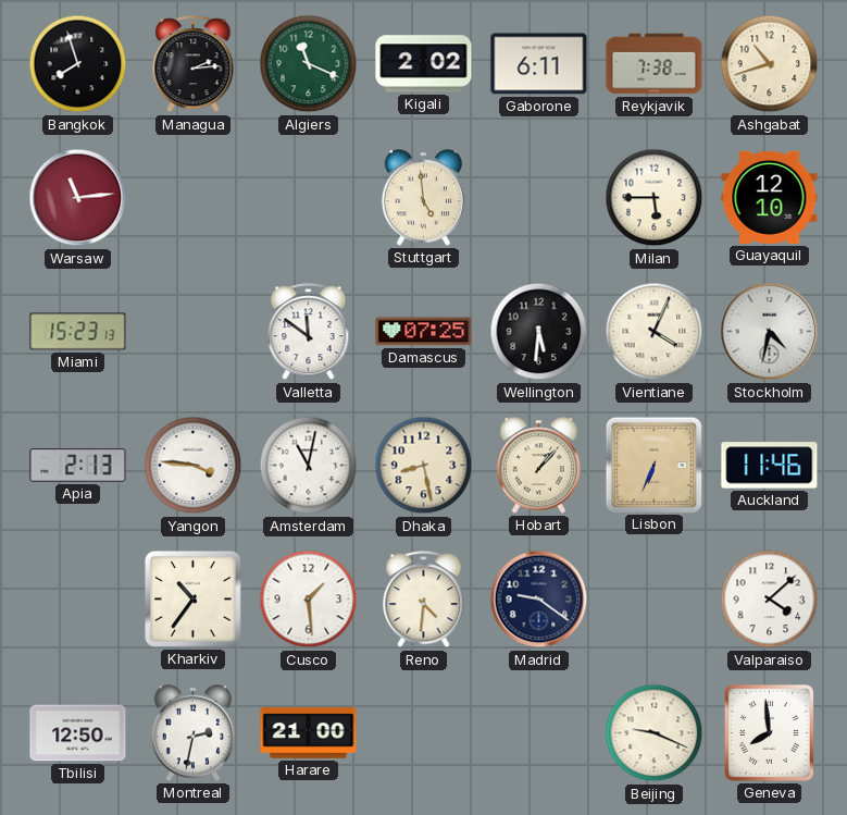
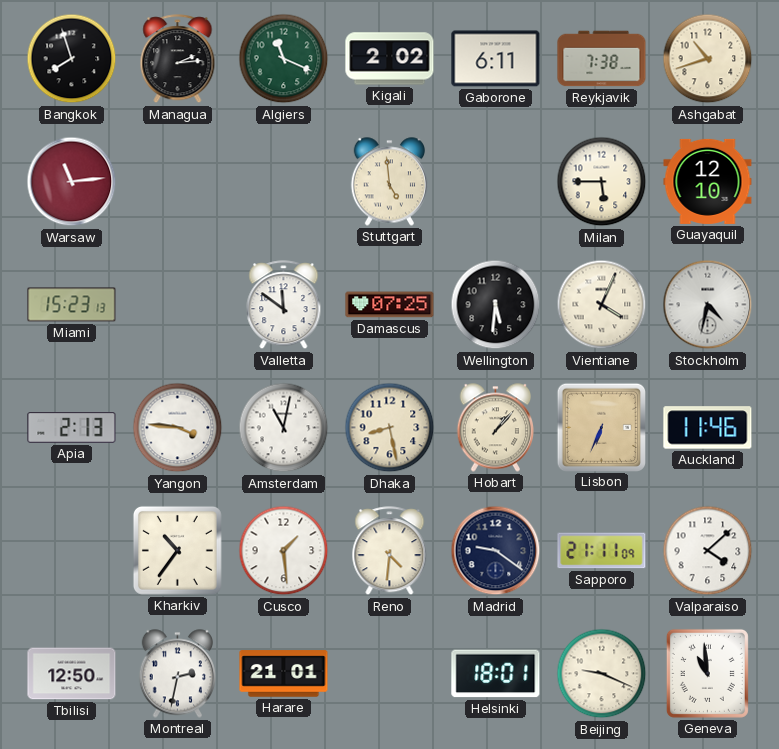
Sapporo: none -> 21:11 (602, 551)
Harare: 21:00 -> 21:01 (284, 674)
Helsinki: none -> 18:01 (496, 674)
Geneva: 7:59 -> 10:59 (707, 673)
